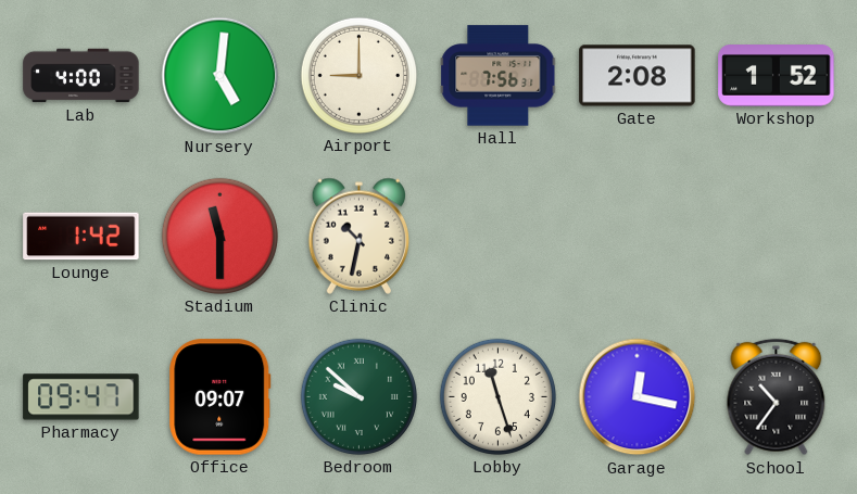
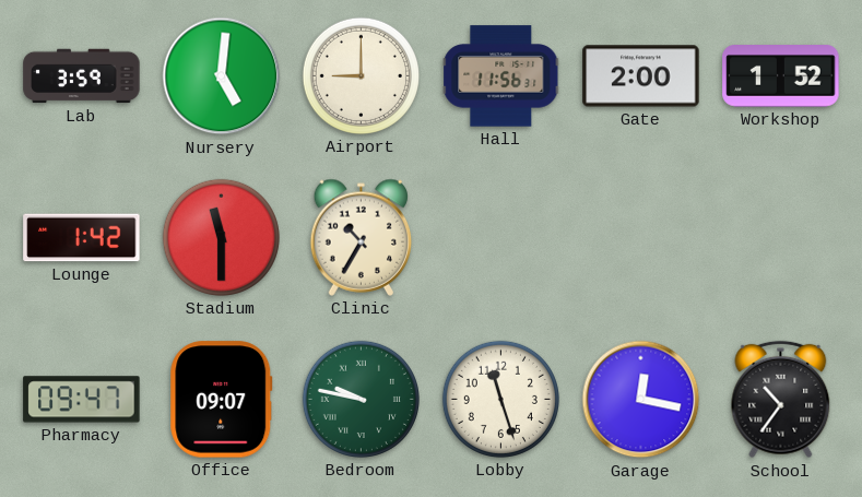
Lab: 4:00 -> 3:59 (82, 76)
Hall: 7:56 -> 11:56 (501, 76)
Gate: 2:08 -> 2:00 (641, 76)
Clinic: 10:32 -> 10:35 (362, 237)
Bedroom: 9:52 -> 9:47 (361, 399)
